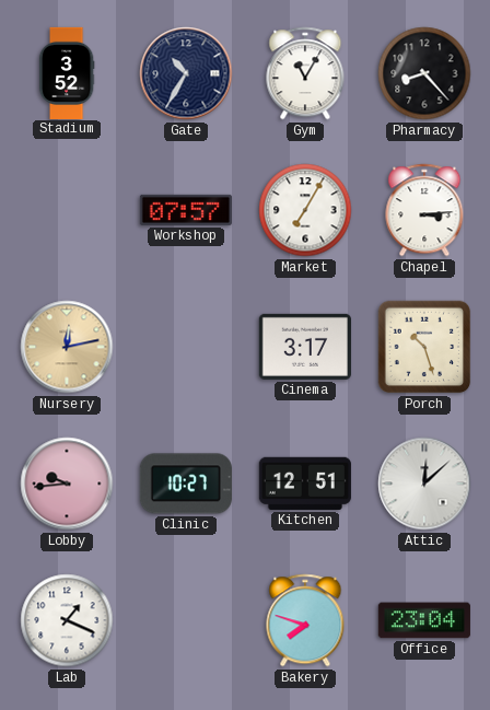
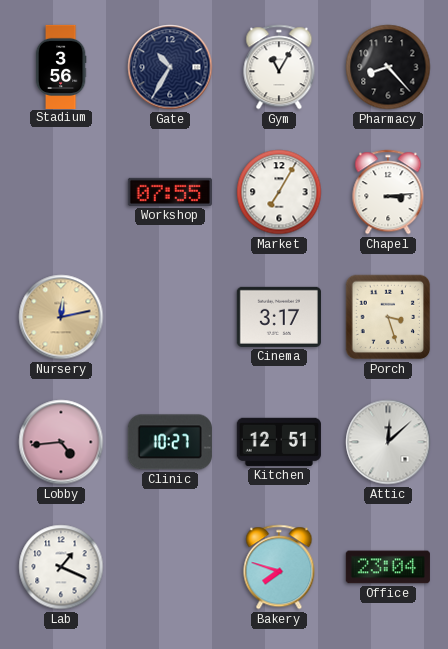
Stadium: 3:52 -> 3:56 (61, 66)
Workshop: 07:57 -> 07:55 (170, 192)
Porch: 10:27 -> 3:27 (388, 317)
Lobby: 9:44 -> 4:44 (61, 442)
